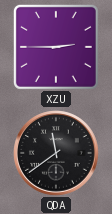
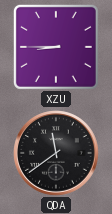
XZU: 2:45 -> 8:45 (56, 47)
